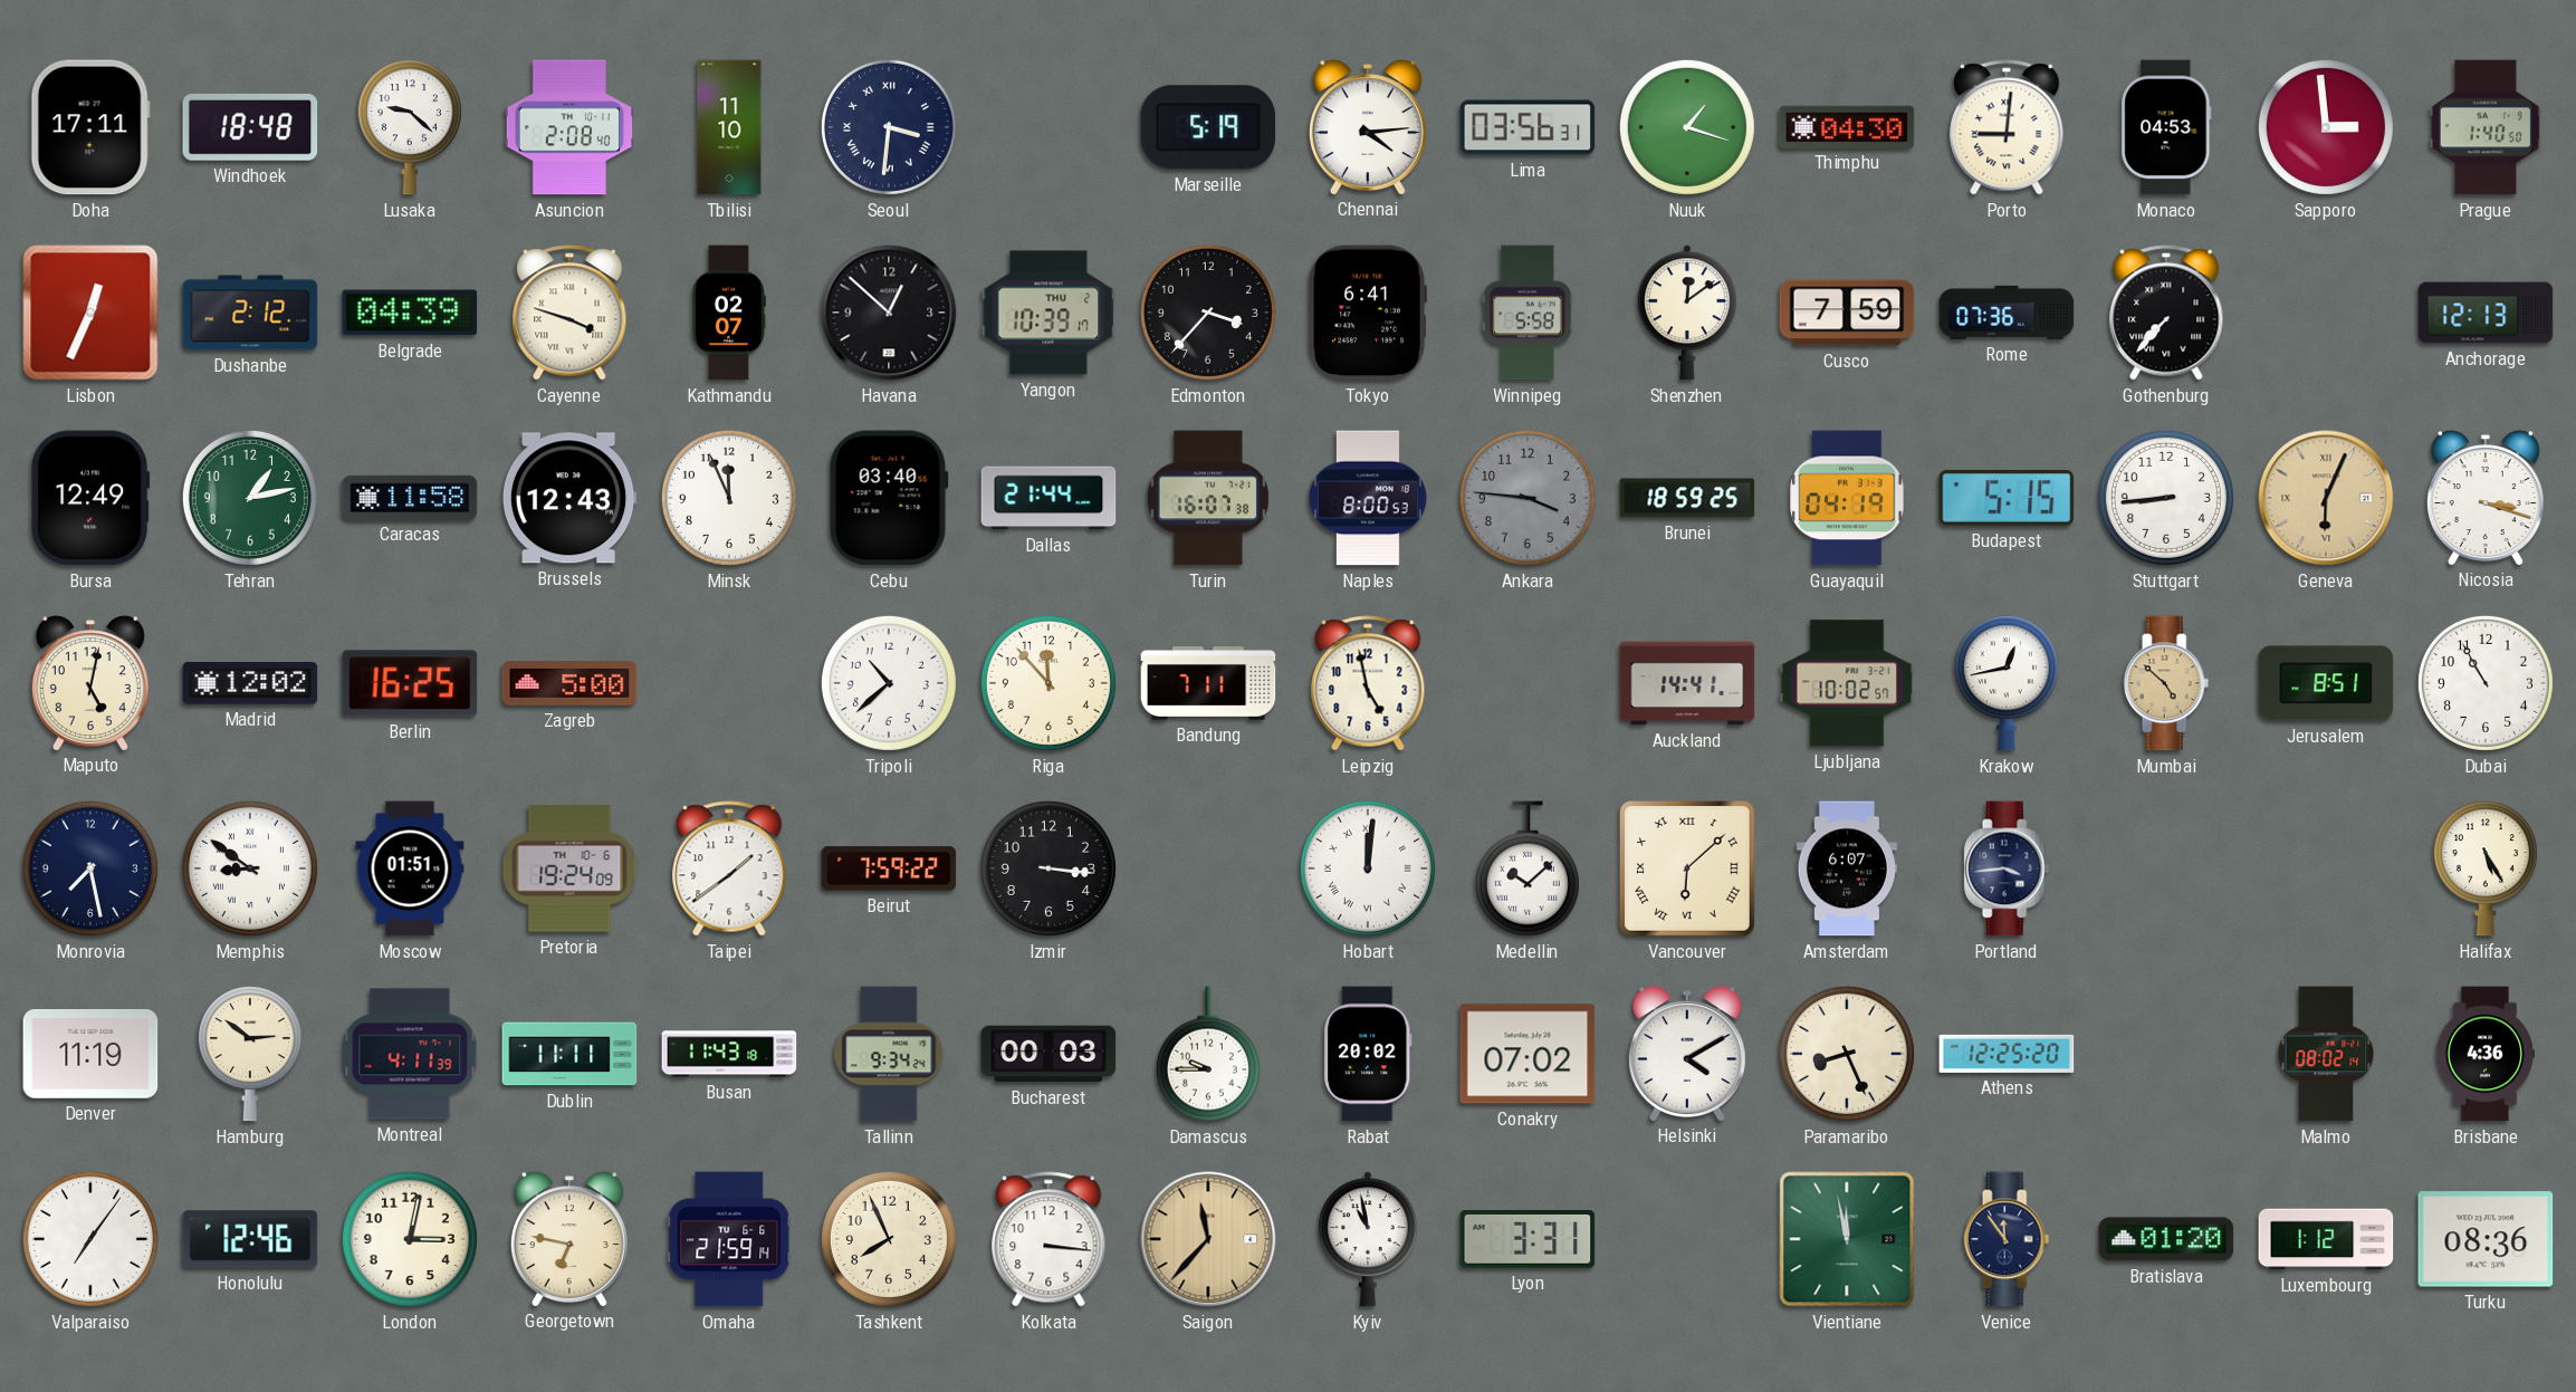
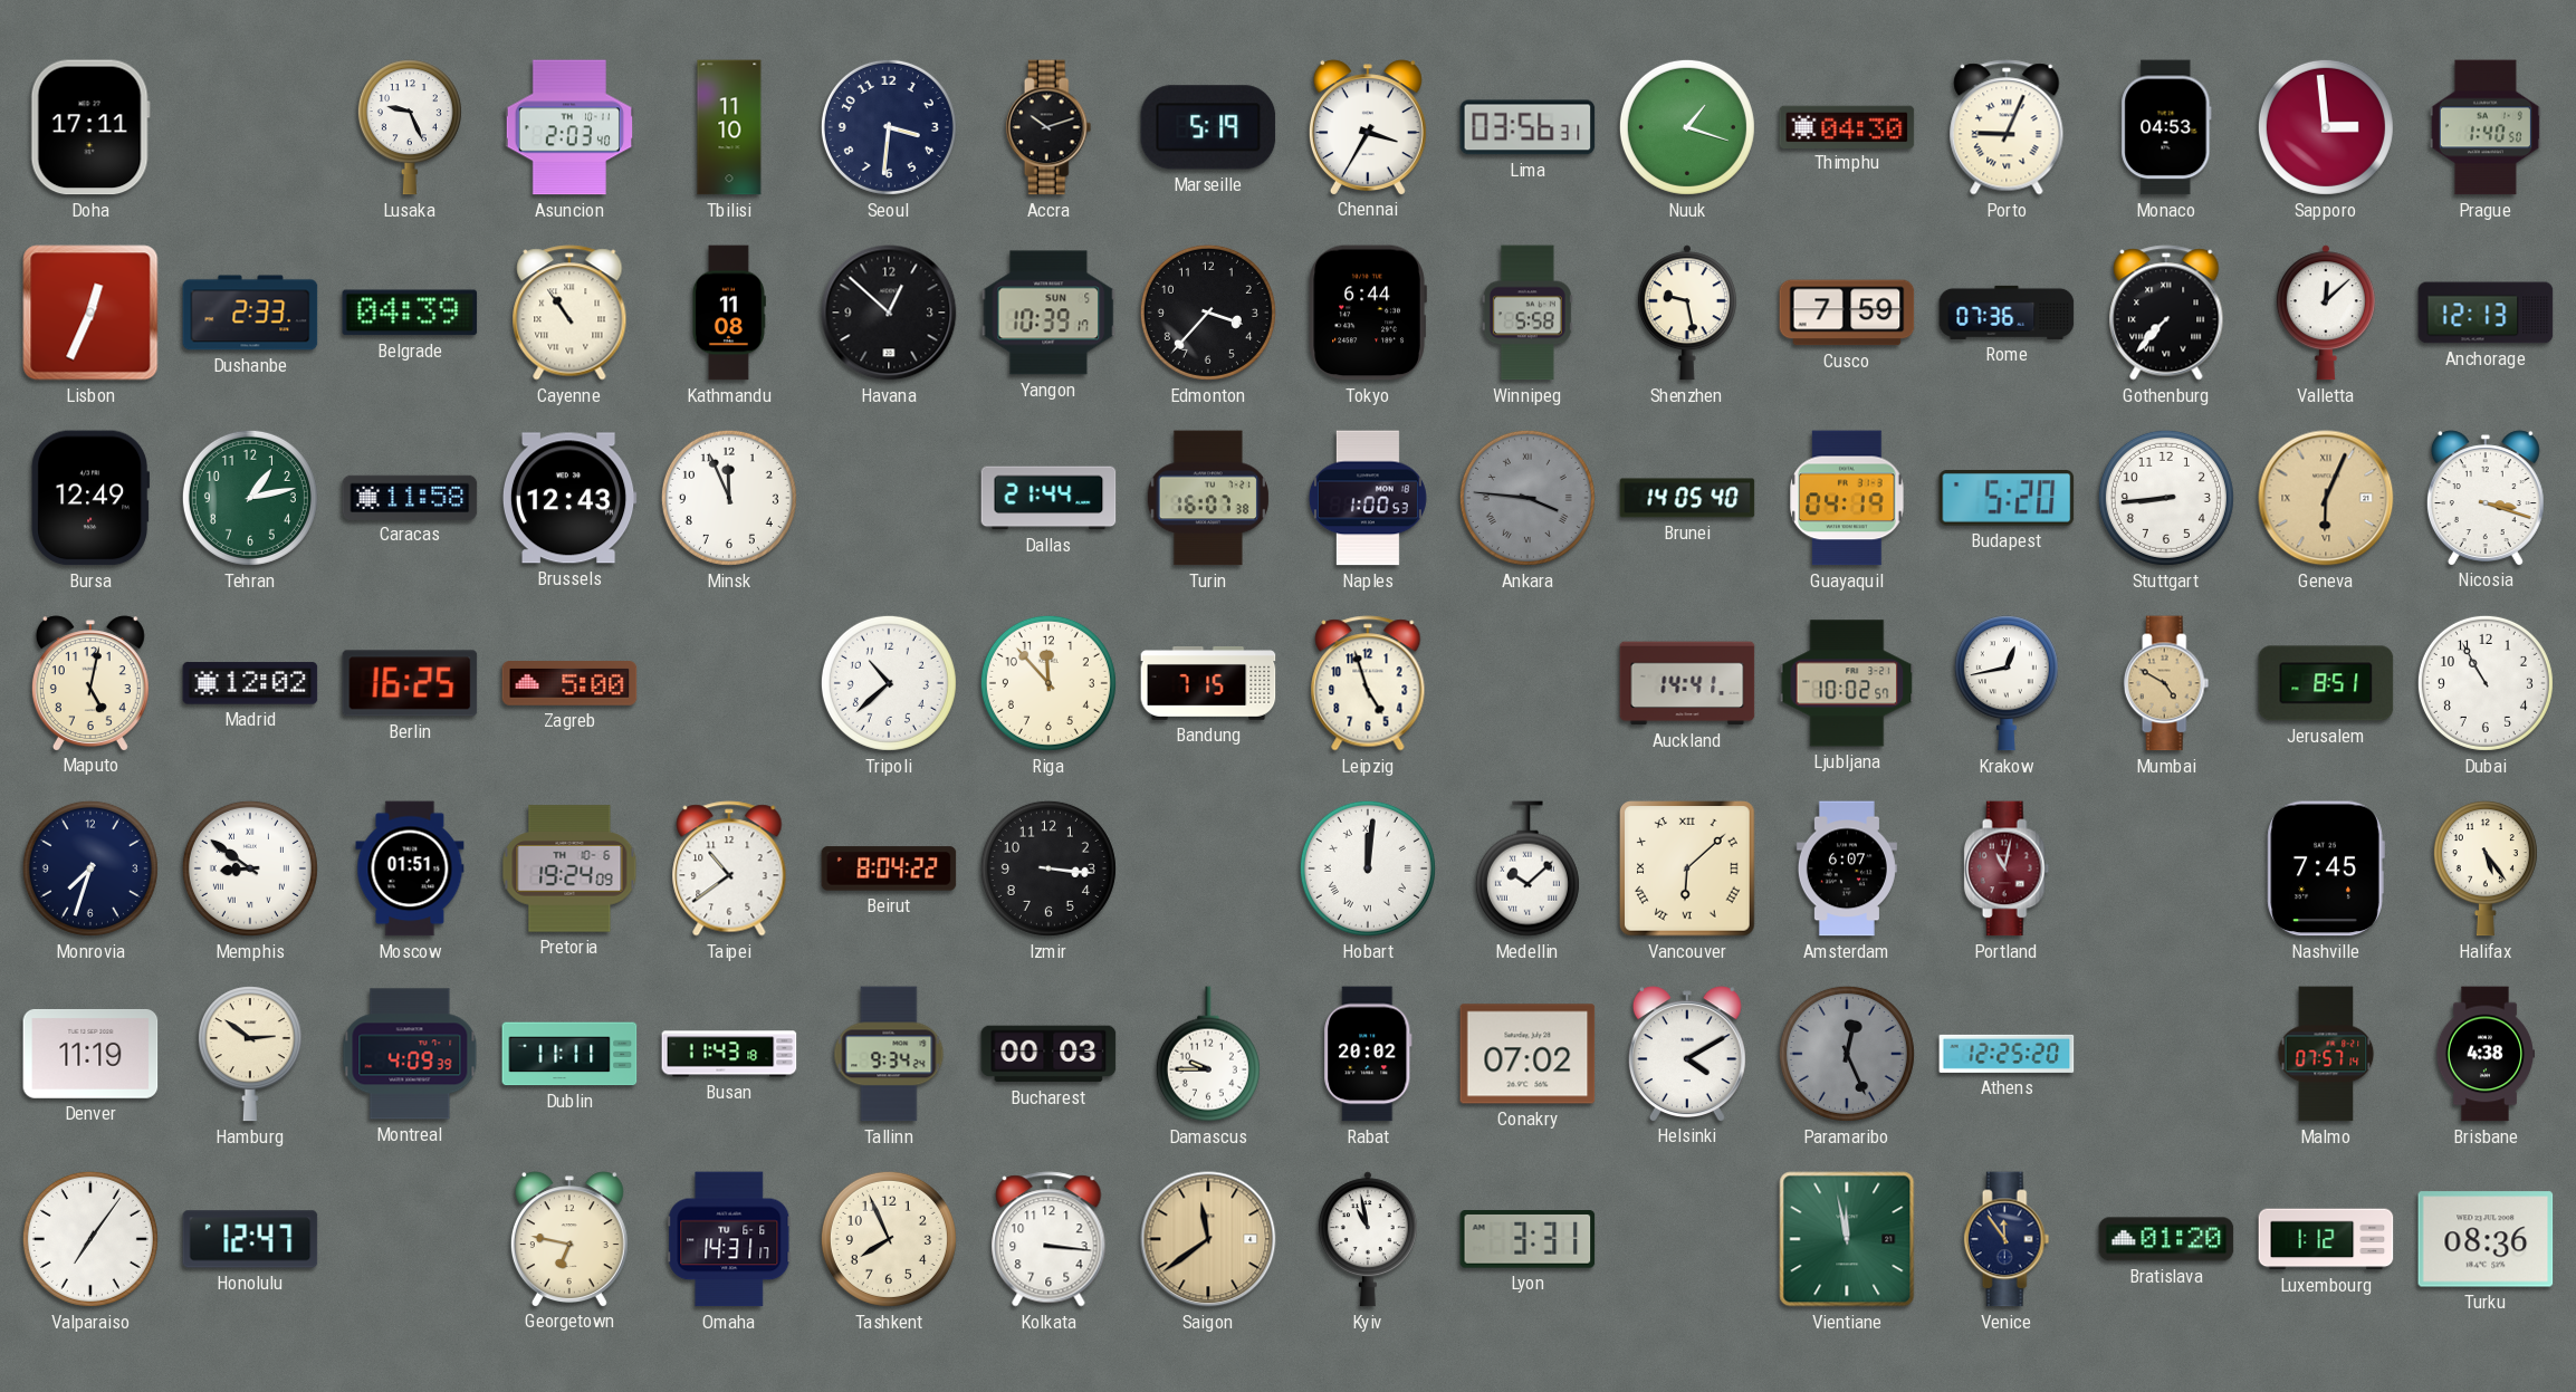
Windhoek: 18:48 -> none (250, 127)
Lusaka: 9:22 -> 9:26 (410, 127)
Asuncion: 2:08 -> 2:03 (568, 127)
Seoul numerals: Roman -> Arabic (889, 127)
Accra: none -> 10:12 (1048, 127)
Chennai: 4:14 -> 3:35 (1368, 127)
Porto: 9:01 -> 9:04 (2007, 127)
Dushanbe: 2:12 -> 2:33 (250, 313)
Cayenne: 3:48 -> 10:54 (569, 313)
Kathmandu: 02:07 -> 11:08 (728, 313)
Yangon date: THU 2 -> SUN 5 (1048, 313)
Tokyo: 6:41 -> 6:44 (1368, 313)
Shenzhen: 12:09 -> 9:28 (1687, 313)
Valletta: none -> 12:08 (2326, 313)
Cebu: 03:40 -> none (889, 498)
Naples: 8:00 -> 1:00 (1368, 498)
Ankara numerals: Arabic -> Roman (1528, 498)
Brunei: 18:59 -> 14:05 (1687, 498)
Budapest: 5:15 -> 5:20 (2007, 499)
Bandung: 7:11 -> 7:15 (1208, 683)
Leipzig: 4:58 -> 4:57 (1368, 683)
Mumbai: 4:52 -> 4:50 (2166, 683)
Monrovia: 7:28 -> 7:33 (90, 868)
Taipei: 1:39 -> 10:39 (729, 868)
Beirut: 7:59 -> 8:04 (889, 868)
Portland: 3:44 -> 11:02 (2007, 868)
Portland dial: navy -> burgundy (2007, 868)
Nashville: none -> 7:45 (2326, 868)
Halifax: 5:25 -> 5:24 (2486, 868)
Montreal: 4:11 -> 4:09 (410, 1054)
Paramaribo: 8:26 -> 12:26 (1847, 1054)
Paramaribo dial: cream -> grey (1847, 1054)
Malmo: 08:02 -> 07:57 (2326, 1054)
Brisbane: 4:36 -> 4:38 (2484, 1054)
Honolulu: 12:46 -> 12:47 (250, 1239)
London: 3:02 -> none (410, 1239)
Omaha: 21:59 -> 14:31 (729, 1239)
Saigon: 11:37 -> 11:39 (1208, 1239)
